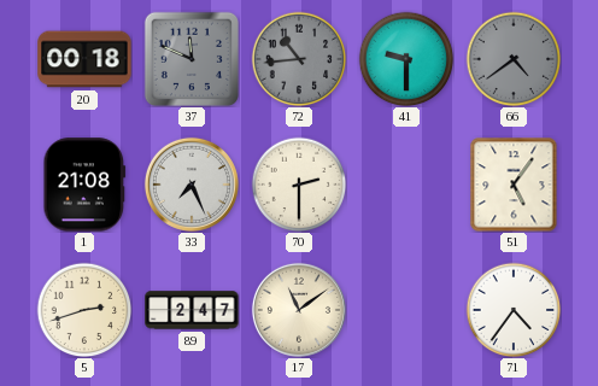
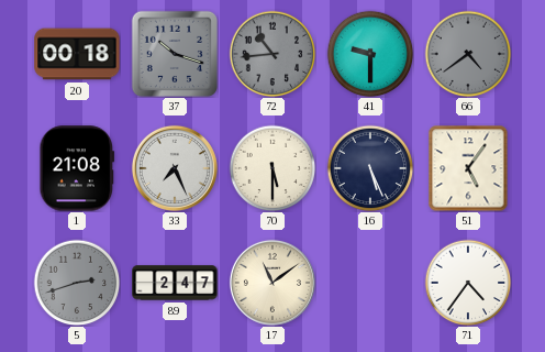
37: 11:49 -> 10:18 (174, 53)
70: 2:30 -> 5:30 (272, 168)
16: none -> 5:26 (370, 168)
5 dial: cream -> grey (77, 283)
